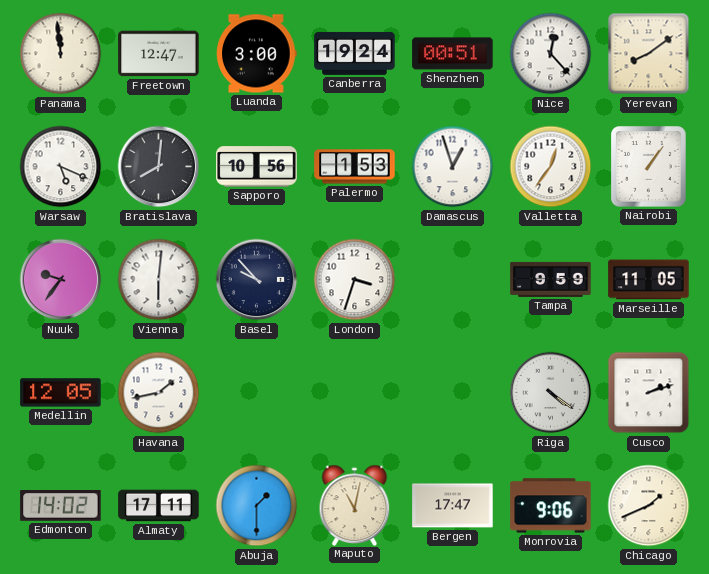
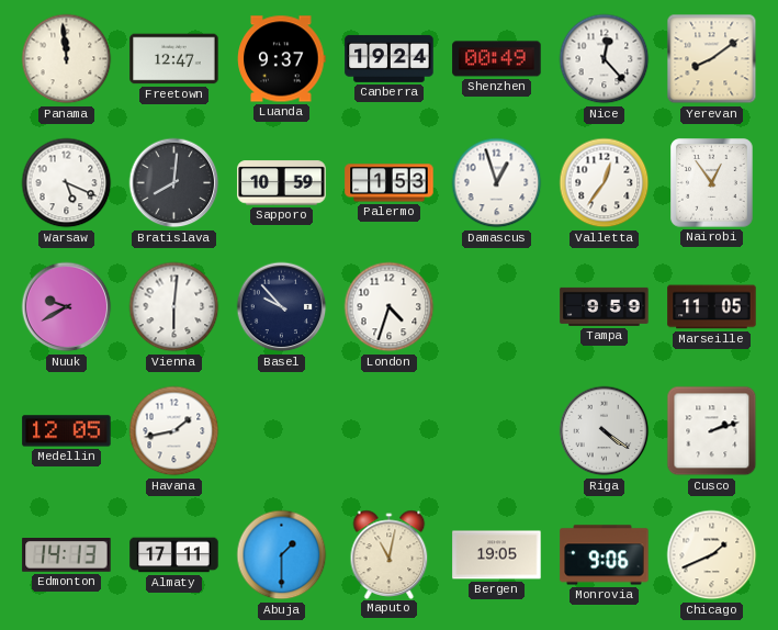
Luanda: 3:00 -> 9:37 (282, 59)
Shenzhen: 00:51 -> 00:49 (497, 59)
Sapporo: 10:56 -> 10:59 (282, 183)
Nairobi: 1:06 -> 12:54 (712, 183)
Nuuk: 9:36 -> 9:40 (67, 307)
London: 3:33 -> 4:33 (390, 307)
Edmonton: 14:02 -> 14:13 (67, 555)
Bergen: 17:47 -> 19:05 (497, 555)
